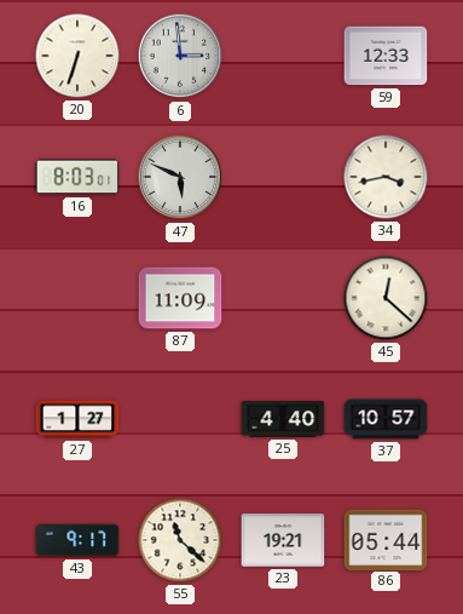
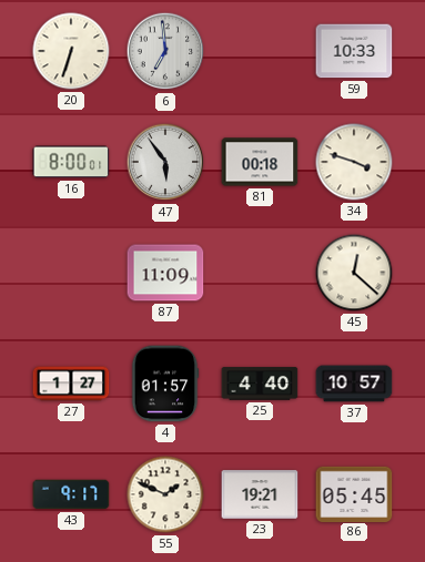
6: 2:59 -> 6:59 (165, 51)
59: 12:33 -> 10:33 (354, 51)
16: 8:03 -> 8:00 (71, 162)
47: 5:49 -> 5:54 (165, 162)
81: none -> 00:18 (260, 162)
34: 3:43 -> 3:48 (354, 162)
4: none -> 01:57 (165, 384)
55: 11:22 -> 1:49 (165, 494)
86: 05:44 -> 05:45 (354, 493)
